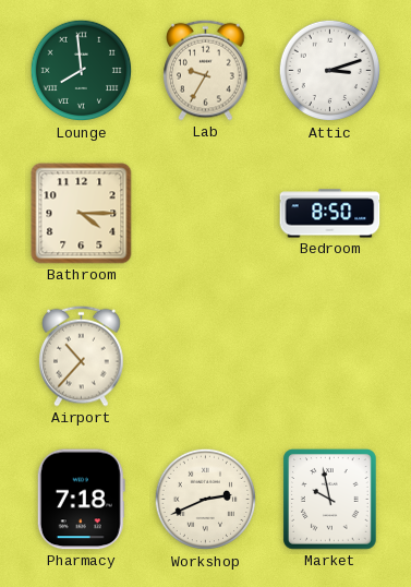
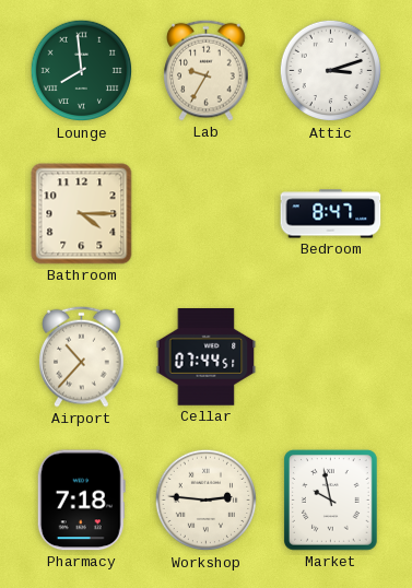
Bedroom: 8:50 -> 8:47 (331, 214)
Cellar: none -> 07:44 (207, 357)
Workshop: 2:41 -> 2:46 (207, 501)
